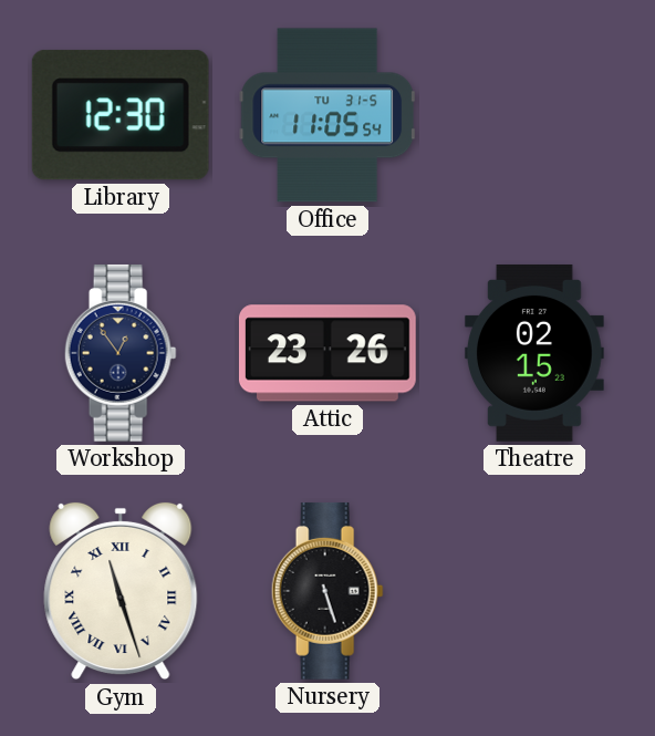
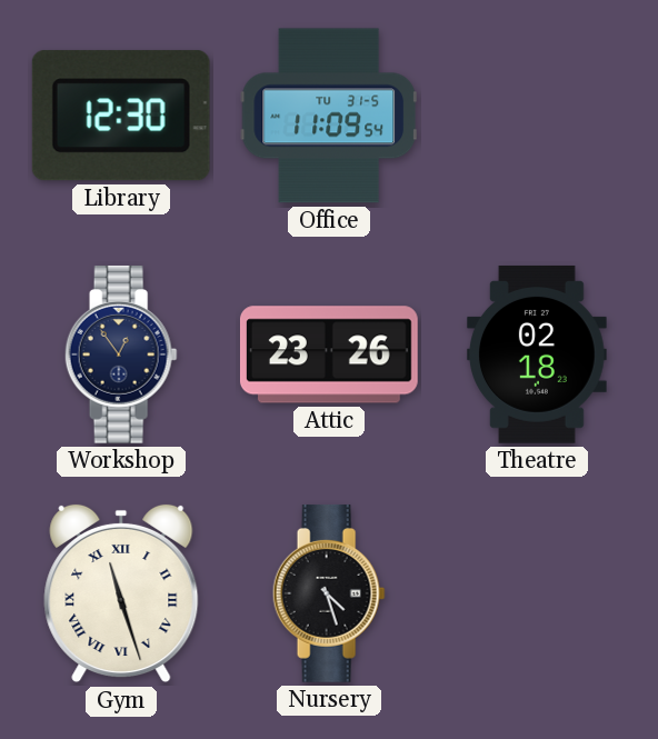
Office: 11:05 -> 11:09 (329, 116)
Theatre: 02:15 -> 02:18 (537, 354)
Nursery: 5:27 -> 4:27 (329, 593)
